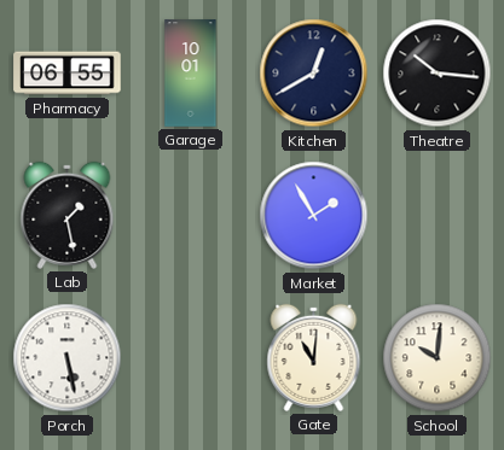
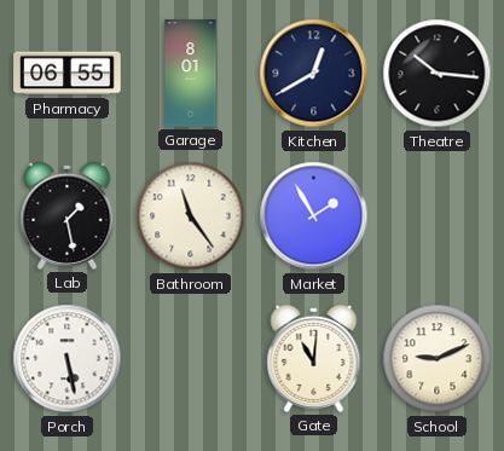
Garage: 10:01 -> 8:01 (191, 74)
Bathroom: none -> 11:24 (191, 216)
School: 10:01 -> 9:11 (438, 359)
